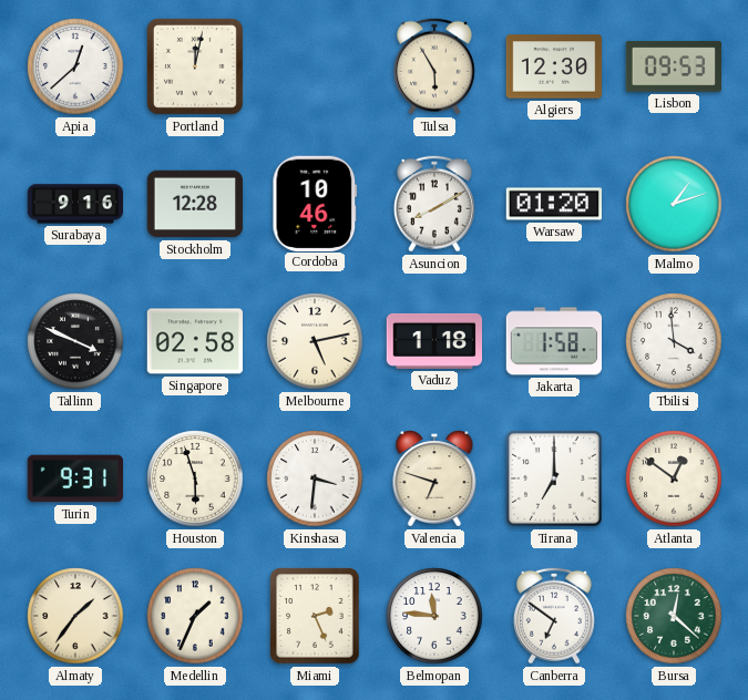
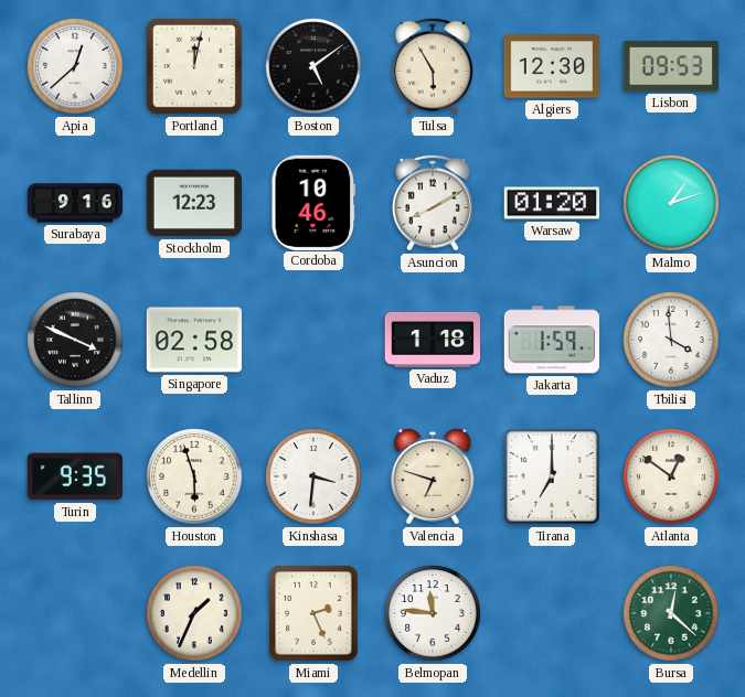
Boston: none -> 5:09 (313, 66)
Stockholm: 12:28 -> 12:23 (194, 203)
Melbourne: 5:13 -> none (315, 341)
Jakarta: 1:58 -> 1:59 (551, 340)
Turin: 9:31 -> 9:35 (74, 476)
Almaty: 1:36 -> none (75, 616)
Canberra: 6:51 -> none (554, 616)
